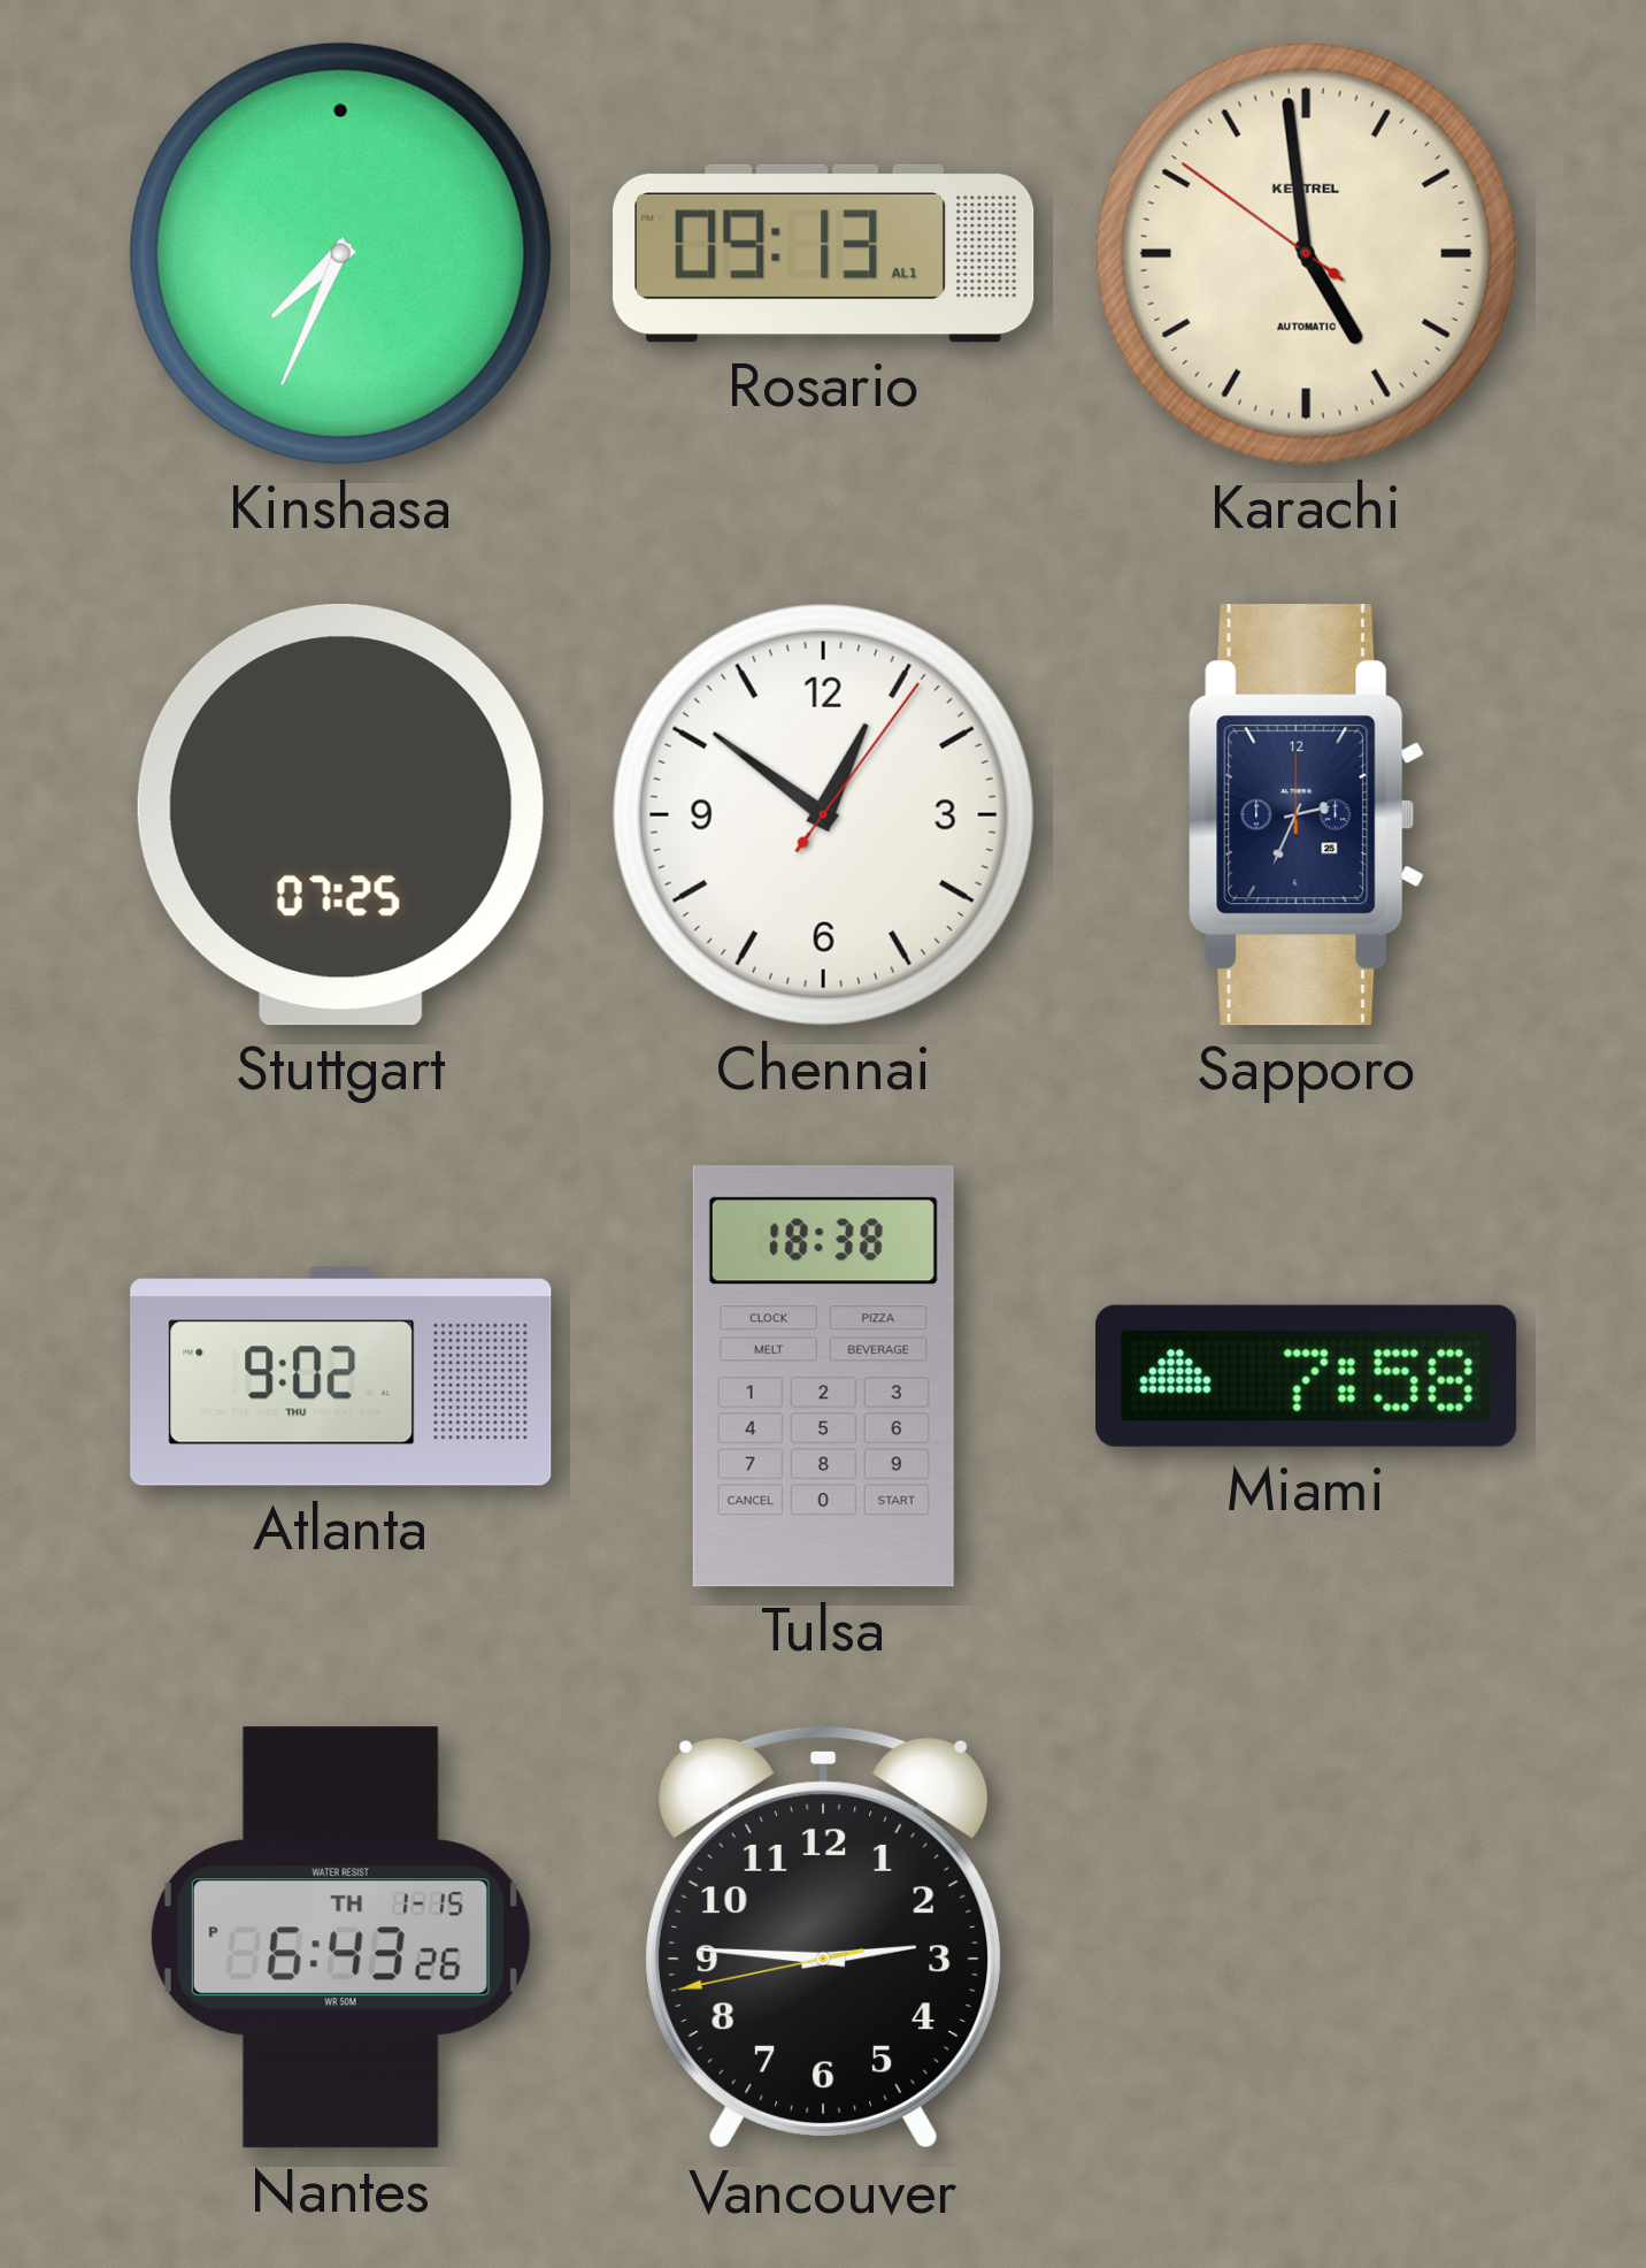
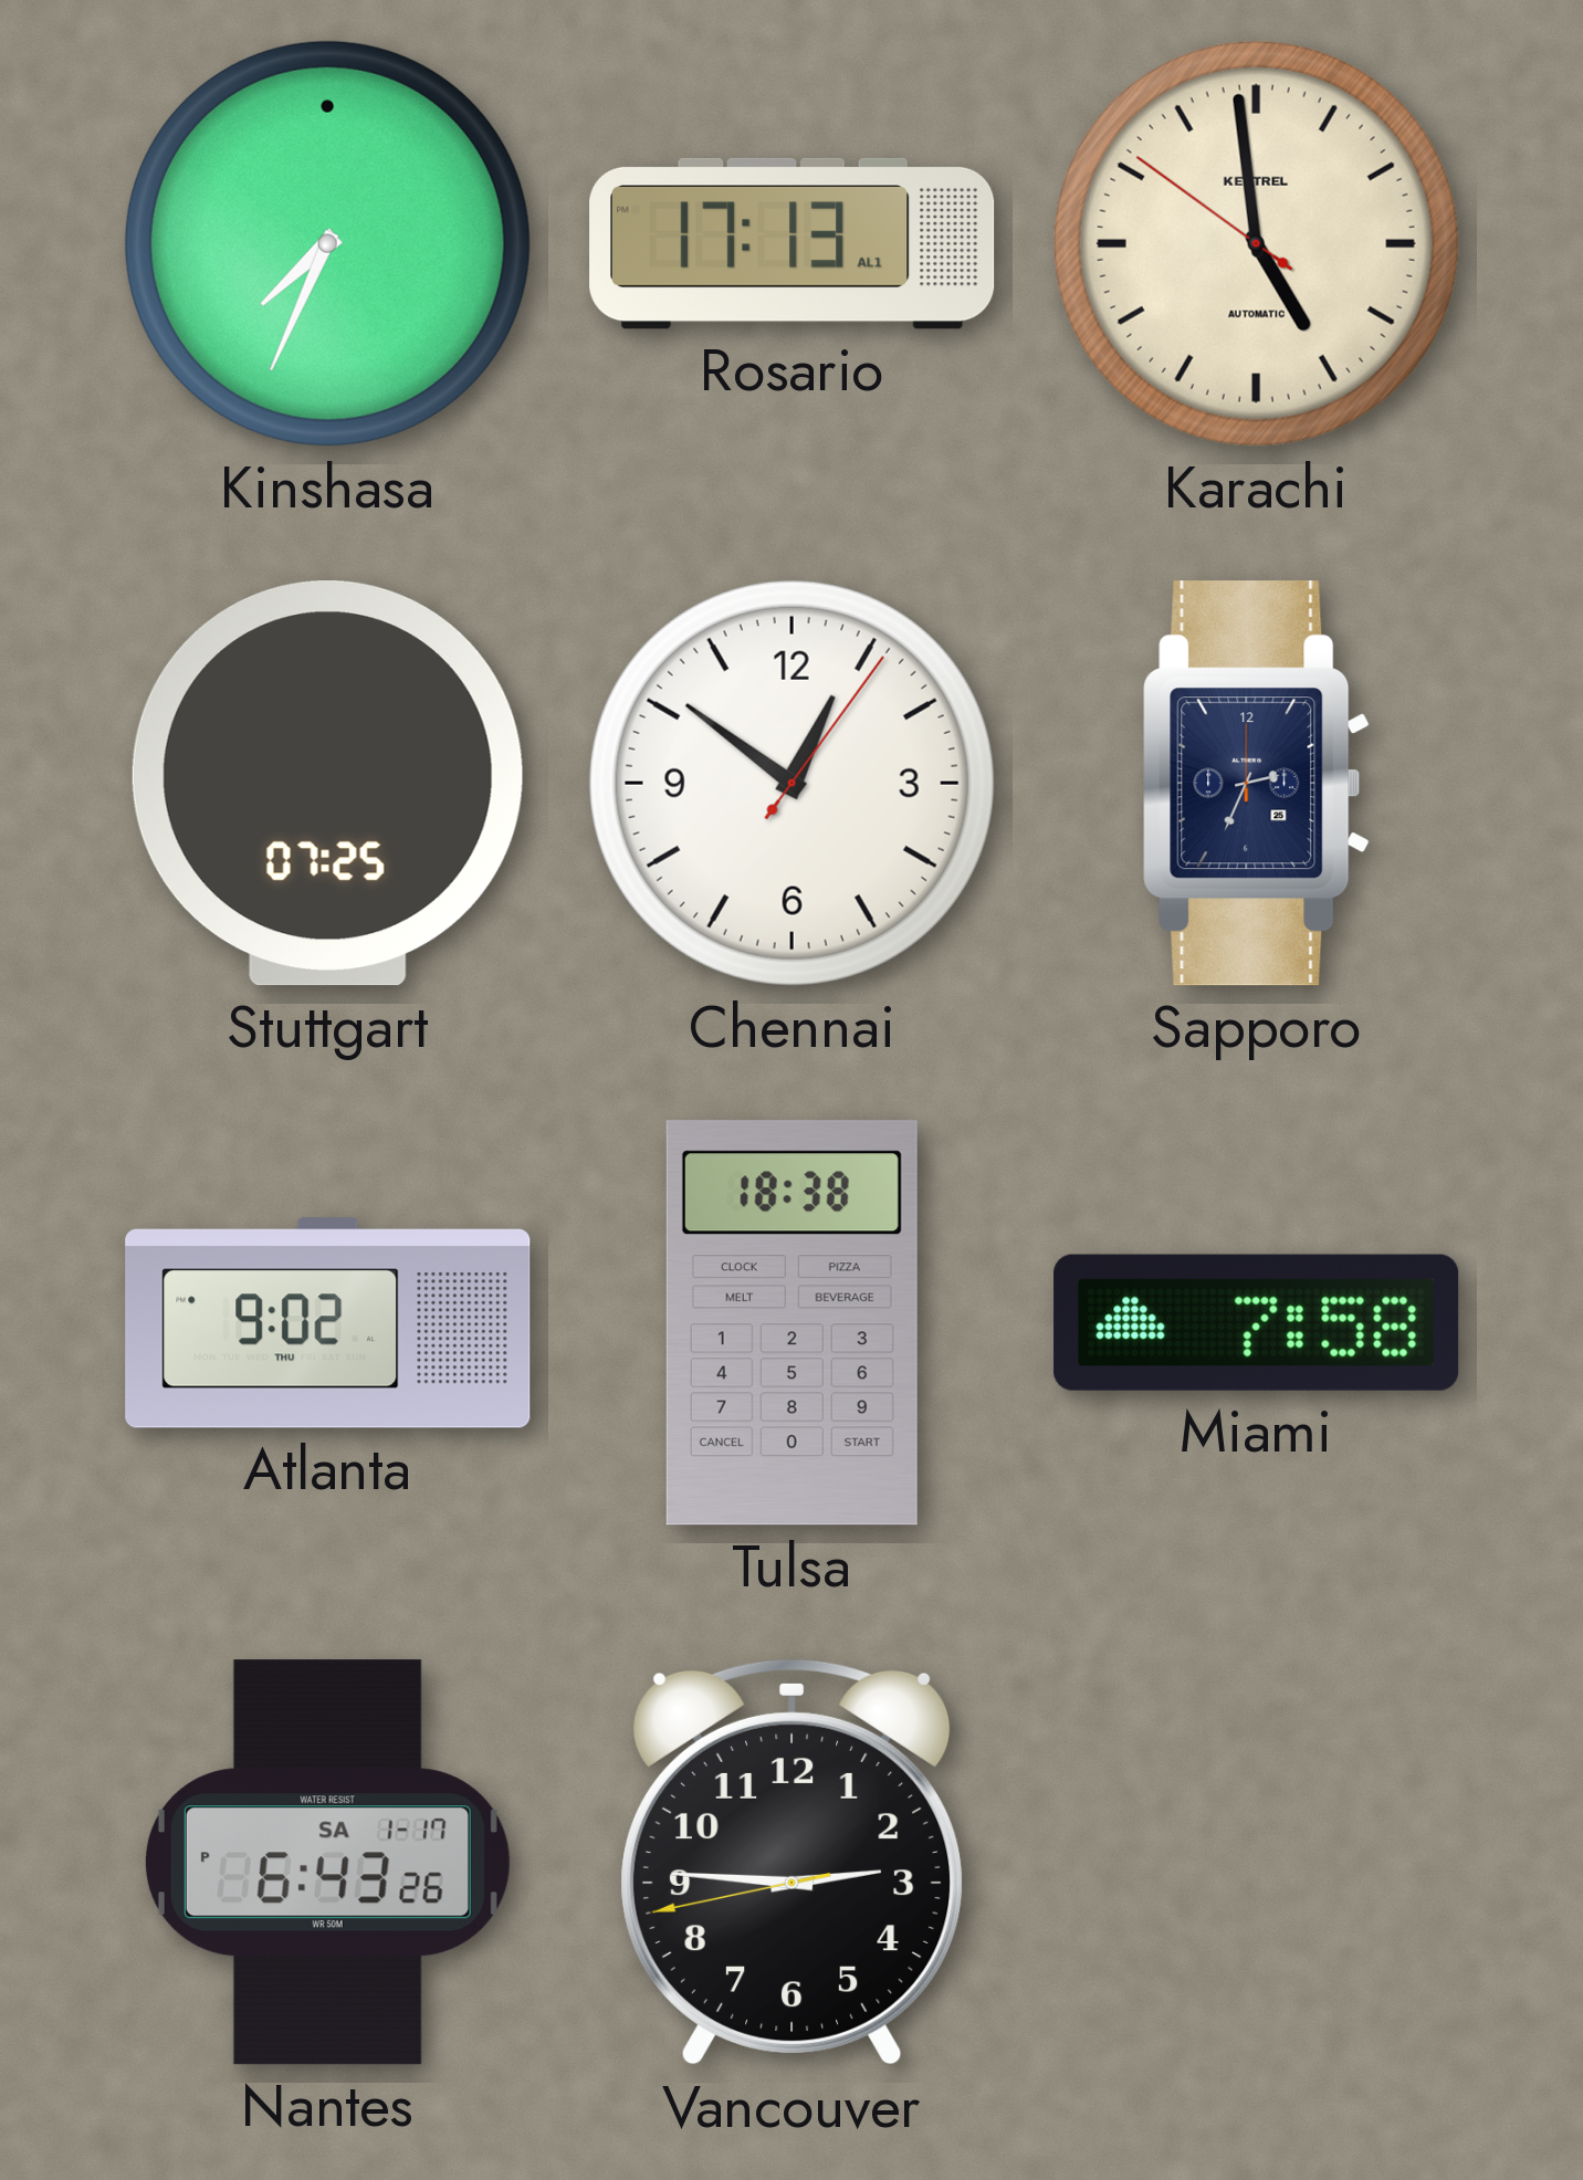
Rosario: 09:13 -> 17:13 (793, 243)
Nantes date: TH 1-15 -> SA 1-17 (327, 1863)
